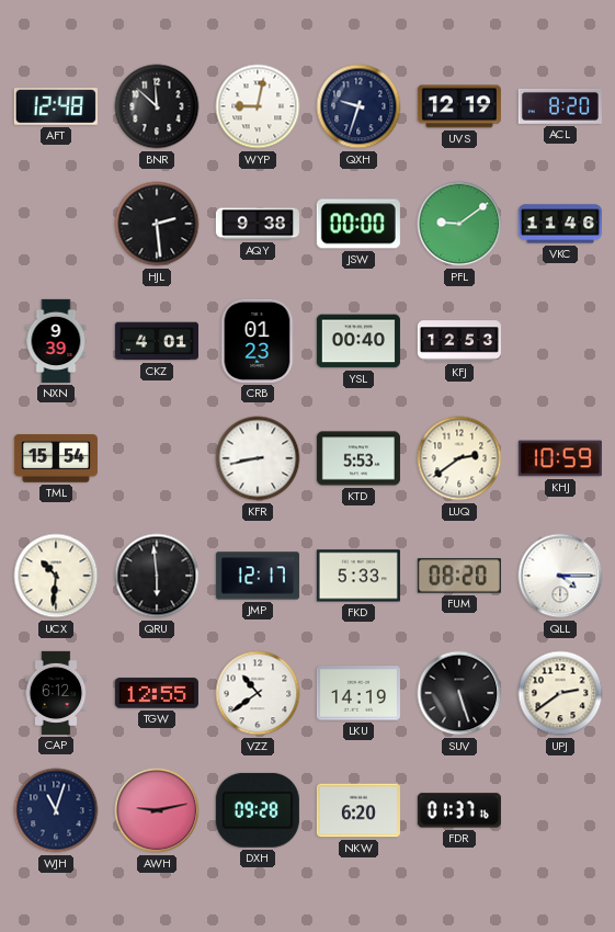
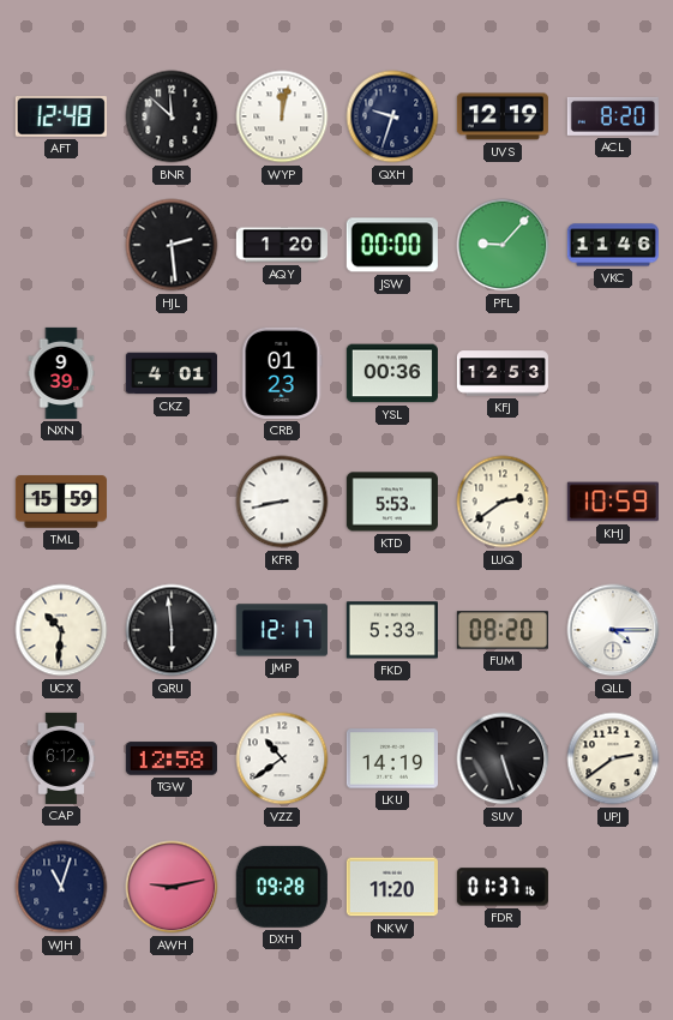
WYP: 9:02 -> 12:02 (282, 116)
AQY: 9:38 -> 1:20 (282, 245)
PFL: 9:09 -> 9:07 (503, 245)
YSL: 00:40 -> 00:36 (392, 373)
TML: 15:54 -> 15:59 (61, 502)
TGW: 12:55 -> 12:58 (172, 758)
NKW: 6:20 -> 11:20 (392, 887)
